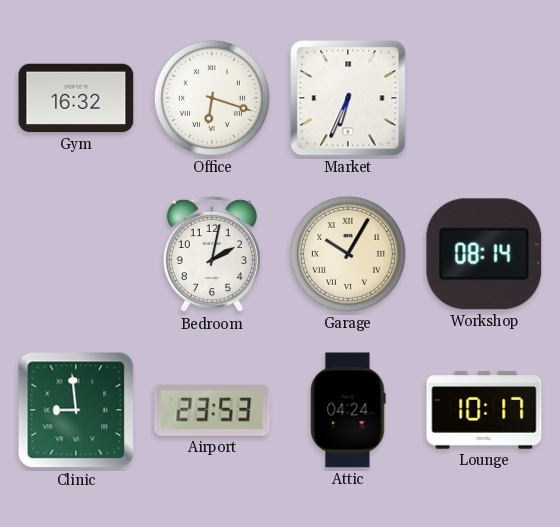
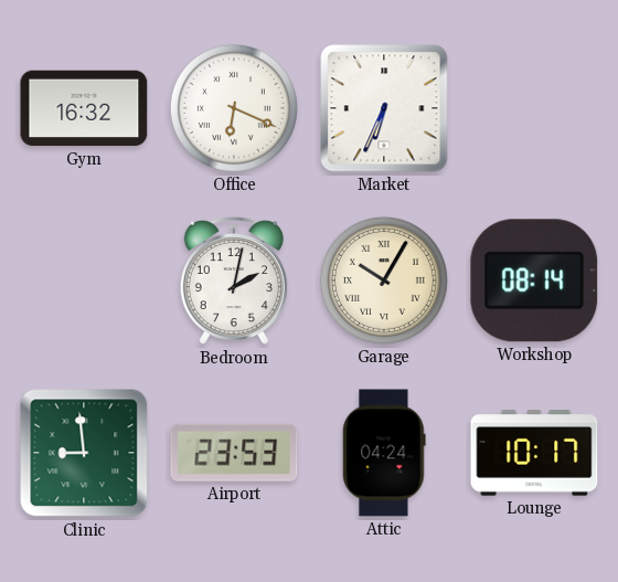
Office: 6:18 -> 6:19 (234, 108)
